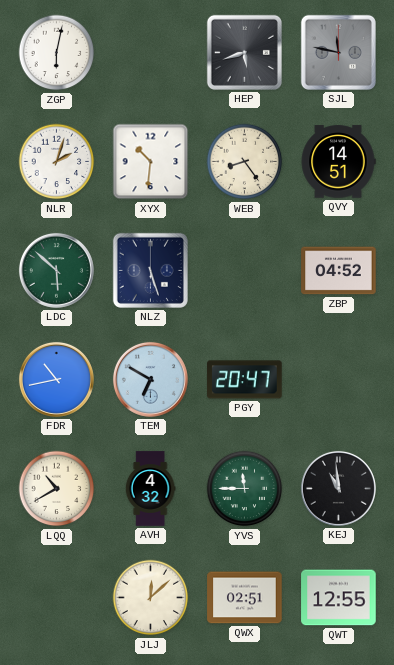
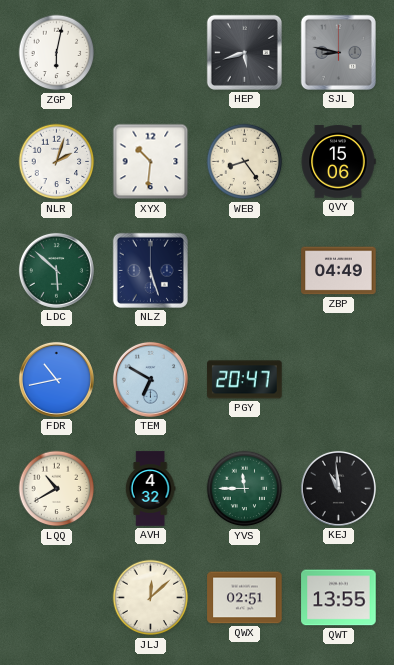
SJL: 11:47 -> 8:47 (338, 52)
QVY: 14:51 -> 15:06 (338, 162)
ZBP: 04:52 -> 04:49 (339, 271)
QWT: 12:55 -> 13:55 (339, 598)
